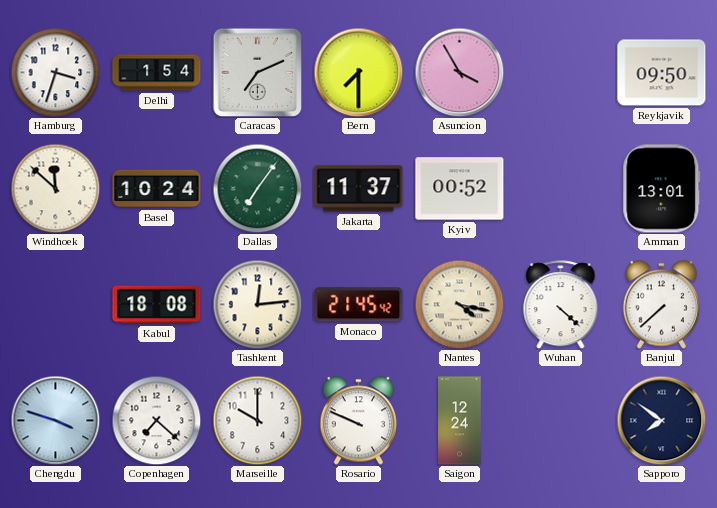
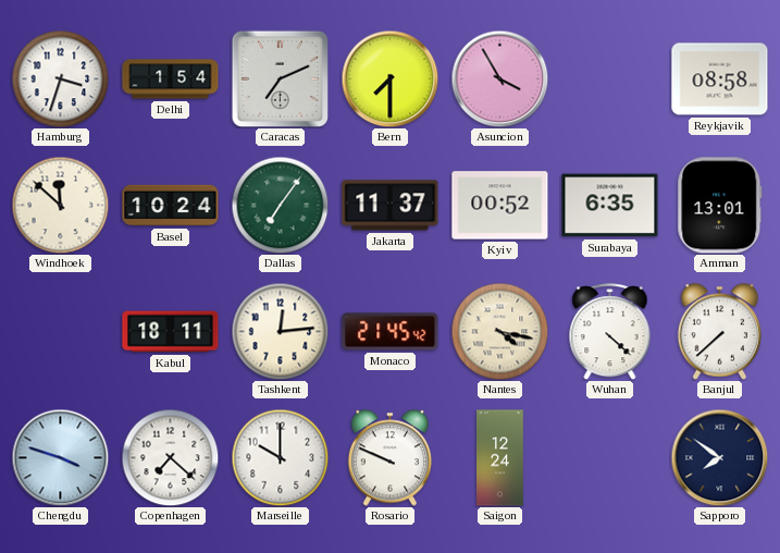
Reykjavik: 09:50 -> 08:58 (720, 79)
Surabaya: none -> 6:35 (610, 206)
Kabul: 18:08 -> 18:11 (171, 332)
